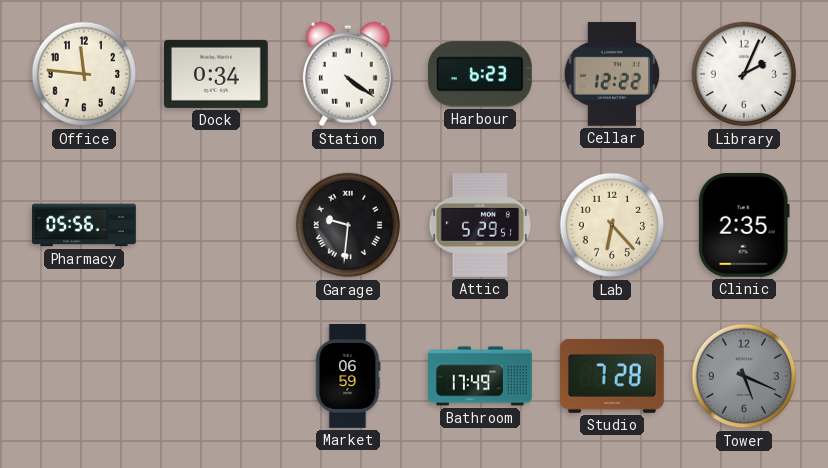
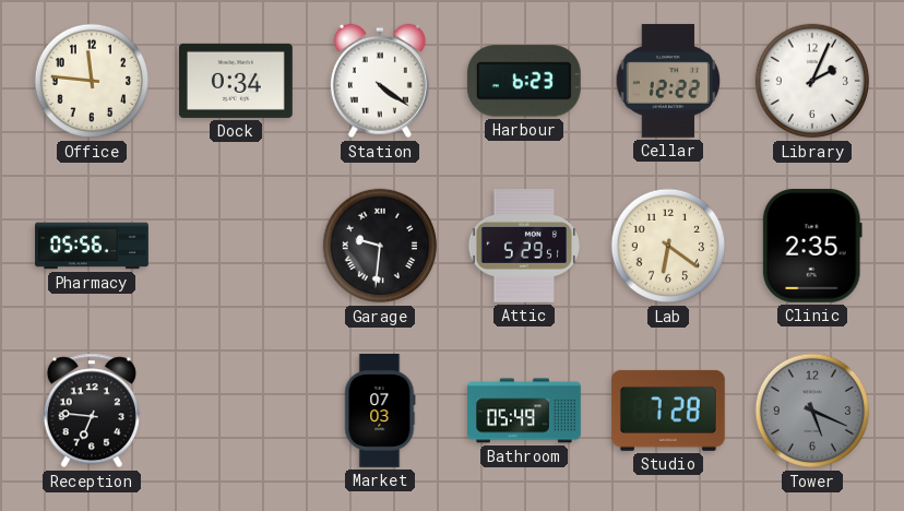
Lab: 6:23 -> 6:21 (668, 246)
Reception: none -> 6:46 (92, 411)
Market: 06:59 -> 07:03 (380, 412)
Bathroom: 17:49 -> 05:49 (525, 411)
